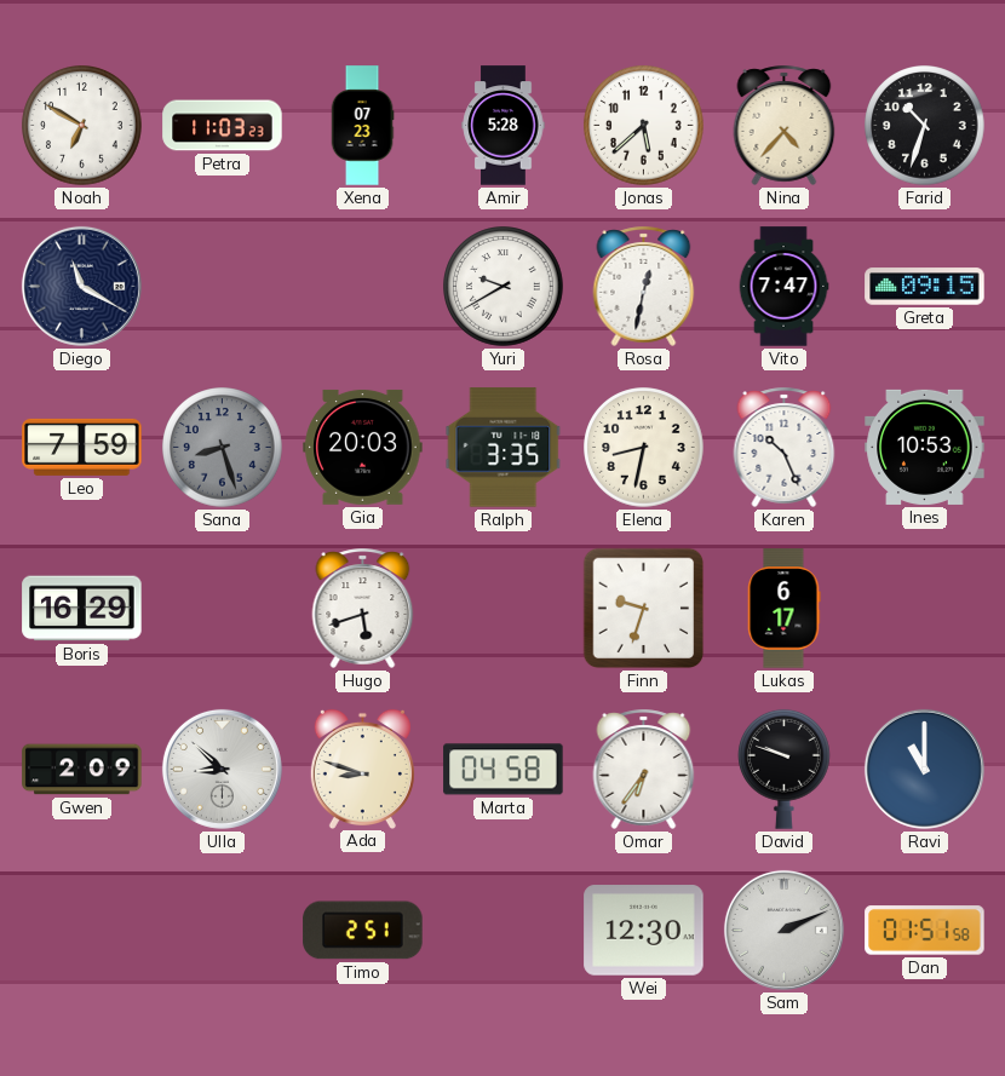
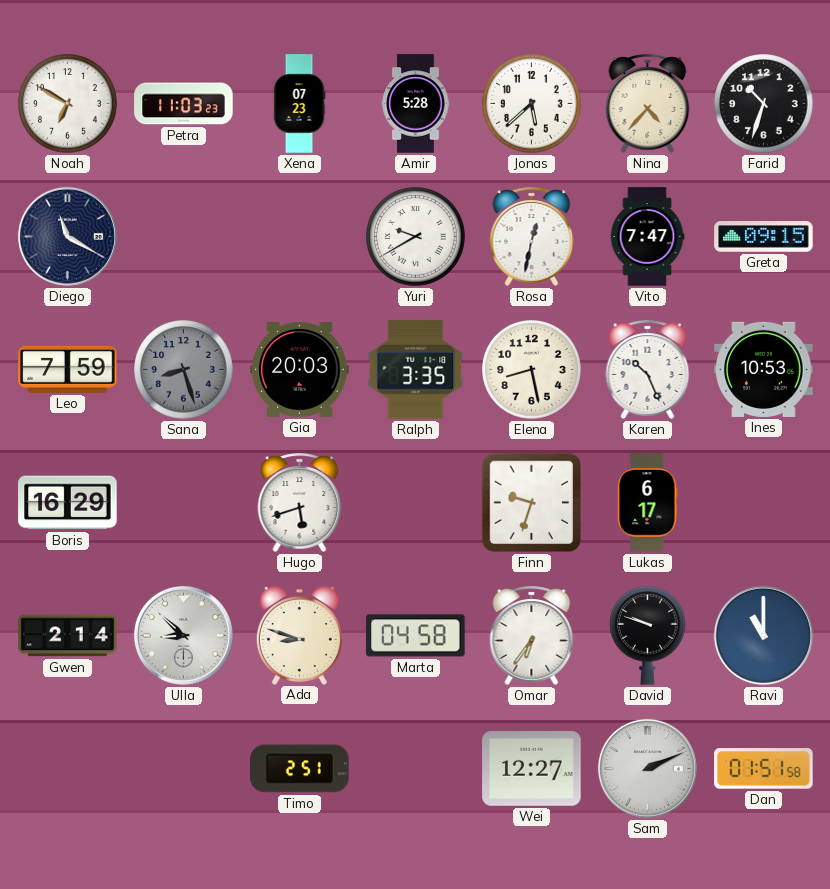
Elena: 8:32 -> 8:28 (532, 370)
Gwen: 2:09 -> 2:14 (68, 636)
Wei: 12:30 -> 12:27 (532, 769)
